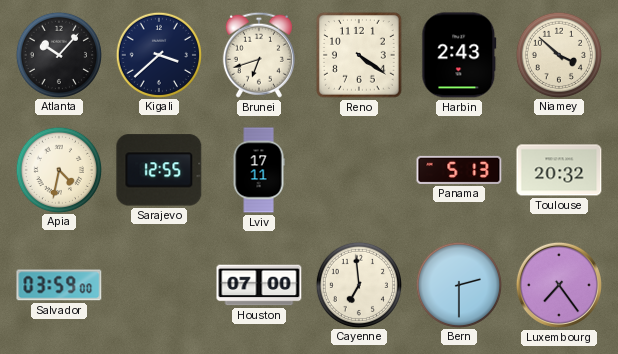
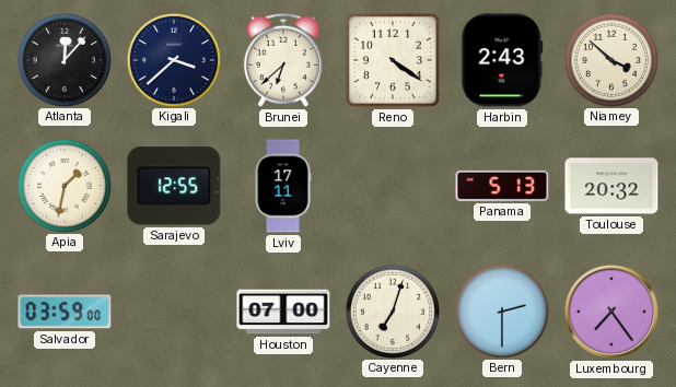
Atlanta: 10:07 -> 12:07 (63, 59)
Brunei: 6:42 -> 6:38 (283, 60)
Apia: 4:32 -> 1:32 (63, 185)
Cayenne: 6:59 -> 7:03 (392, 310)
